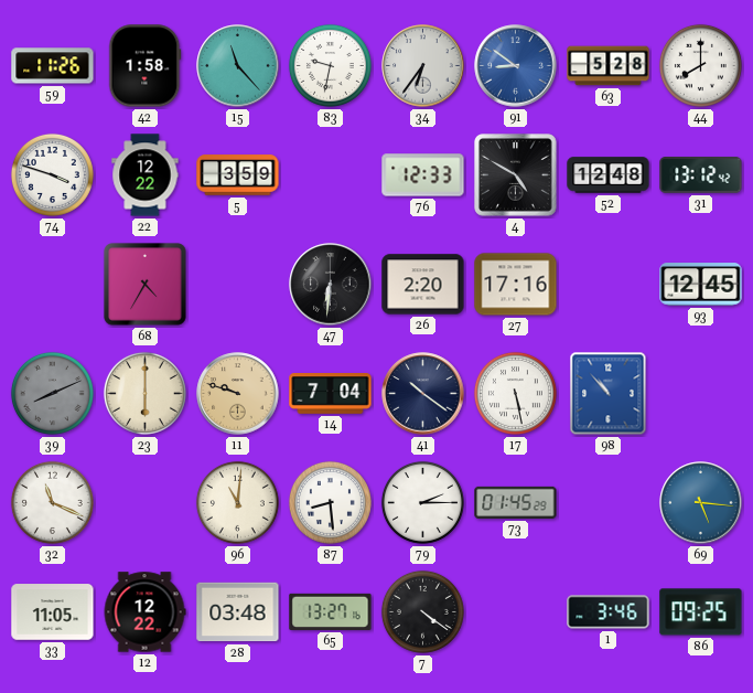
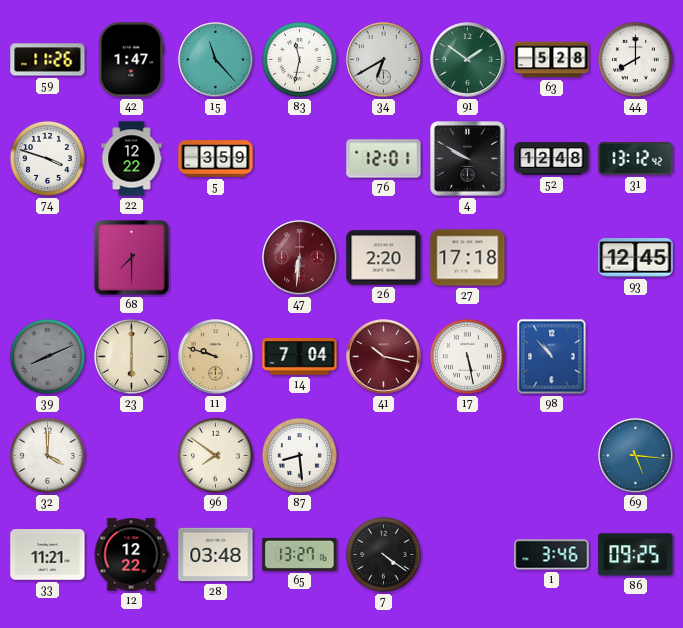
42: 1:58 -> 1:47 (132, 60)
83: 9:32 -> 11:32 (299, 59)
34: 6:36 -> 6:40 (384, 60)
91: 8:51 -> 1:51 (468, 60)
91 dial: blue -> green (468, 60)
76: 12:33 -> 12:01 (384, 159)
4: 4:50 -> 9:50 (468, 159)
68: 4:35 -> 7:30 (132, 258)
47 dial: black -> burgundy (300, 258)
27: 17:16 -> 17:18 (468, 258)
41: 10:21 -> 10:17 (384, 357)
41 dial: navy -> burgundy (384, 357)
32: 11:19 -> 4:00 (47, 455)
96: 11:01 -> 7:51 (215, 455)
79: 2:15 -> none (422, 502)
73: 01:45 -> none (516, 502)
33: 11:05 -> 11:21 (48, 555)
